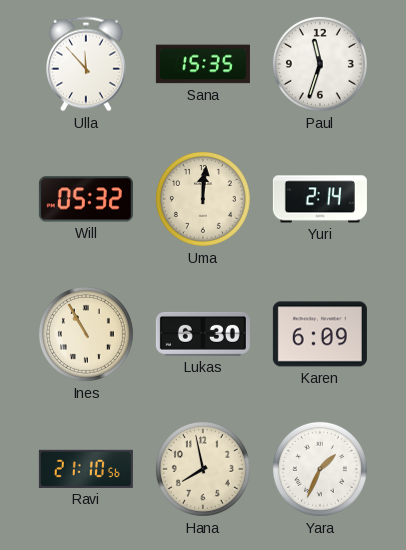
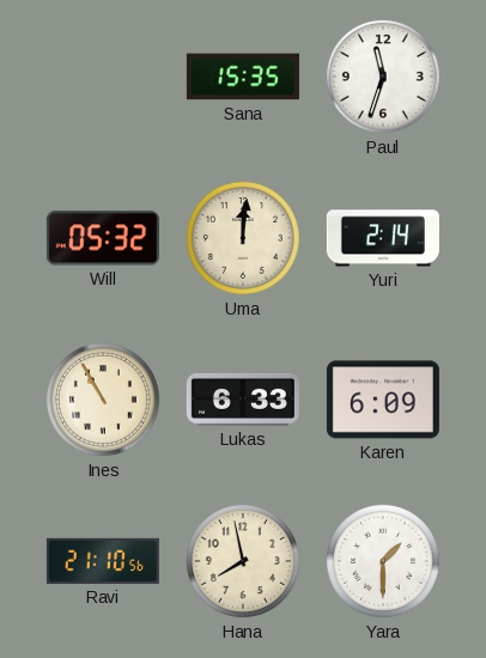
Ulla: 11:53 -> none (86, 64)
Lukas: 6:30 -> 6:33 (243, 400)
Yara: 1:34 -> 1:30 (383, 561)
